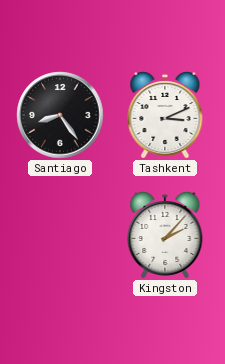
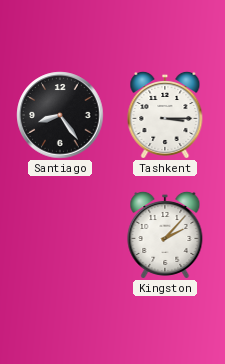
Tashkent: 3:11 -> 3:15 (165, 115)
